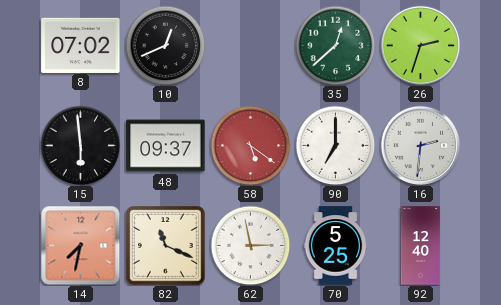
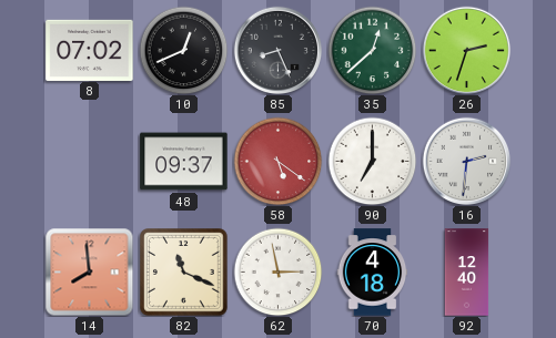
85: none -> 8:26 (277, 50)
15: 5:59 -> none (80, 145)
14: 7:32 -> 7:59 (89, 272)
70: 5:25 -> 4:18 (373, 273)
